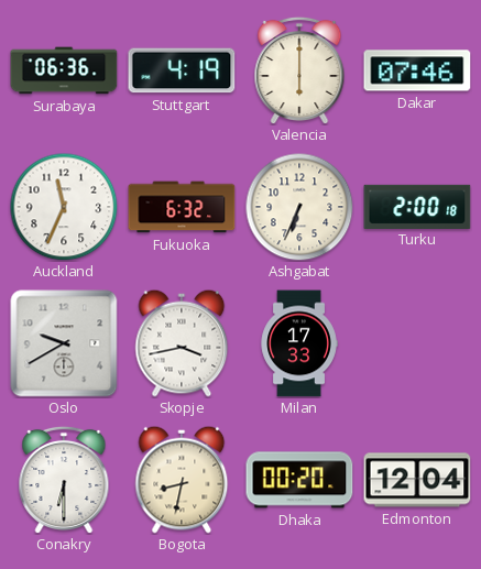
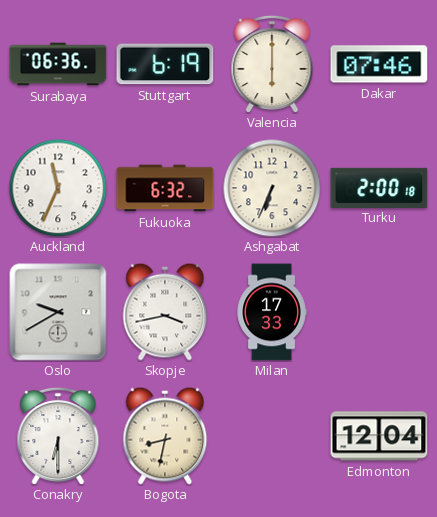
Stuttgart: 4:19 -> 6:19 (165, 64)
Dhaka: 00:20 -> none (299, 480)
